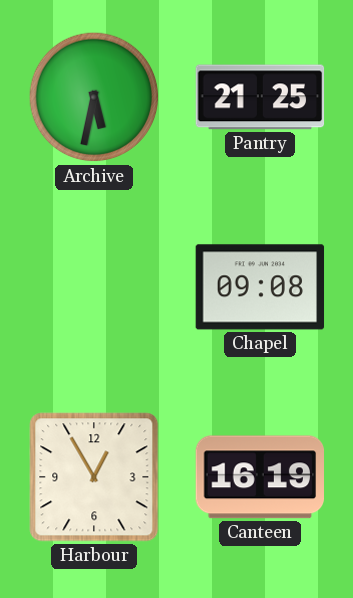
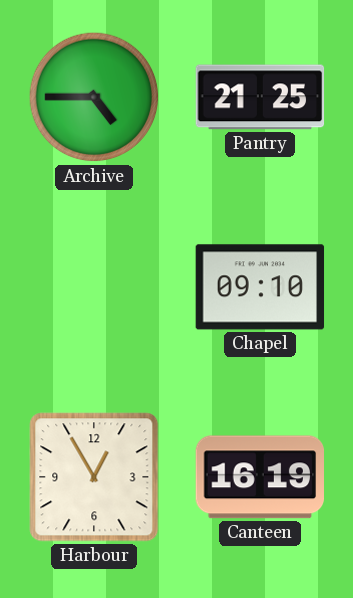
Archive: 5:32 -> 4:45 (94, 97)
Chapel: 09:08 -> 09:10 (260, 287)
